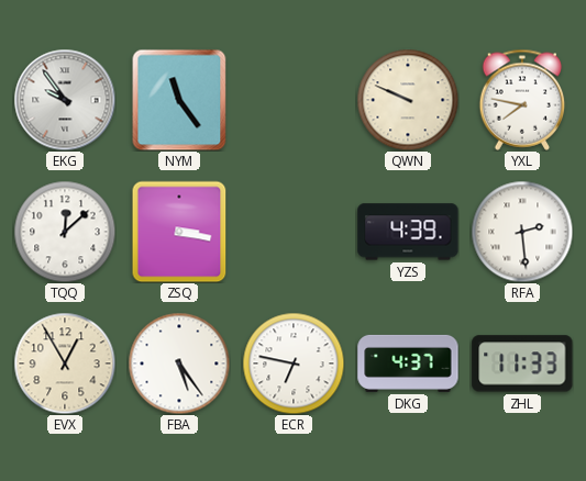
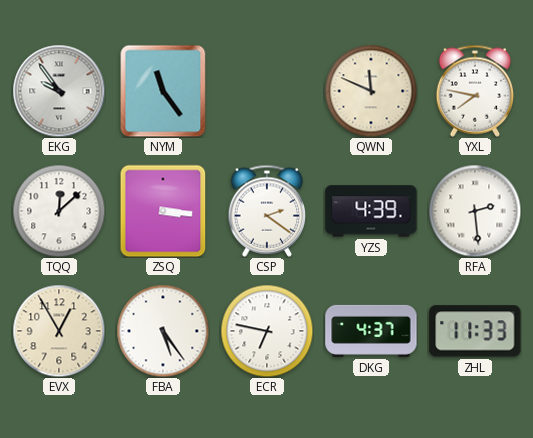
QWN: 9:49 -> 11:49 (371, 91)
ZSQ: 3:17 -> 3:16 (163, 211)
CSP: none -> 2:21 (267, 211)
